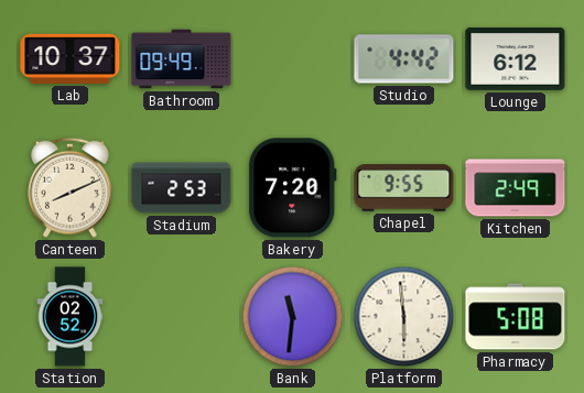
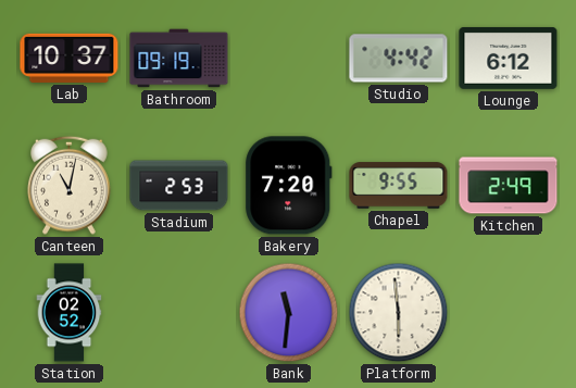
Bathroom: 09:49 -> 09:19 (179, 59)
Canteen: 8:11 -> 11:02 (70, 185)
Pharmacy: 5:08 -> none (516, 317)
